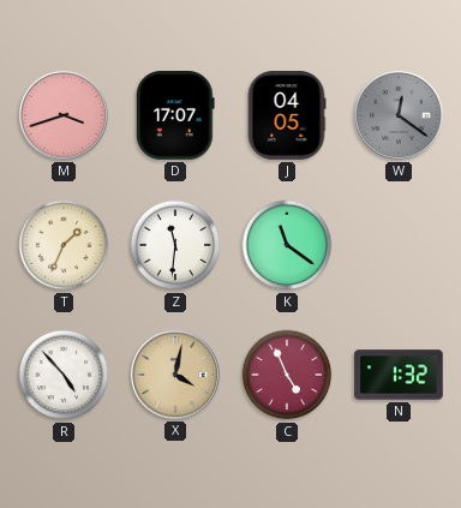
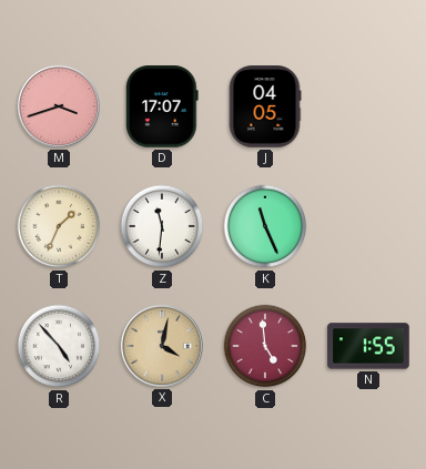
W: 12:21 -> none (399, 115)
K: 11:21 -> 11:26 (265, 226)
C: 4:56 -> 4:59 (265, 346)
N: 1:32 -> 1:55 (368, 346)
